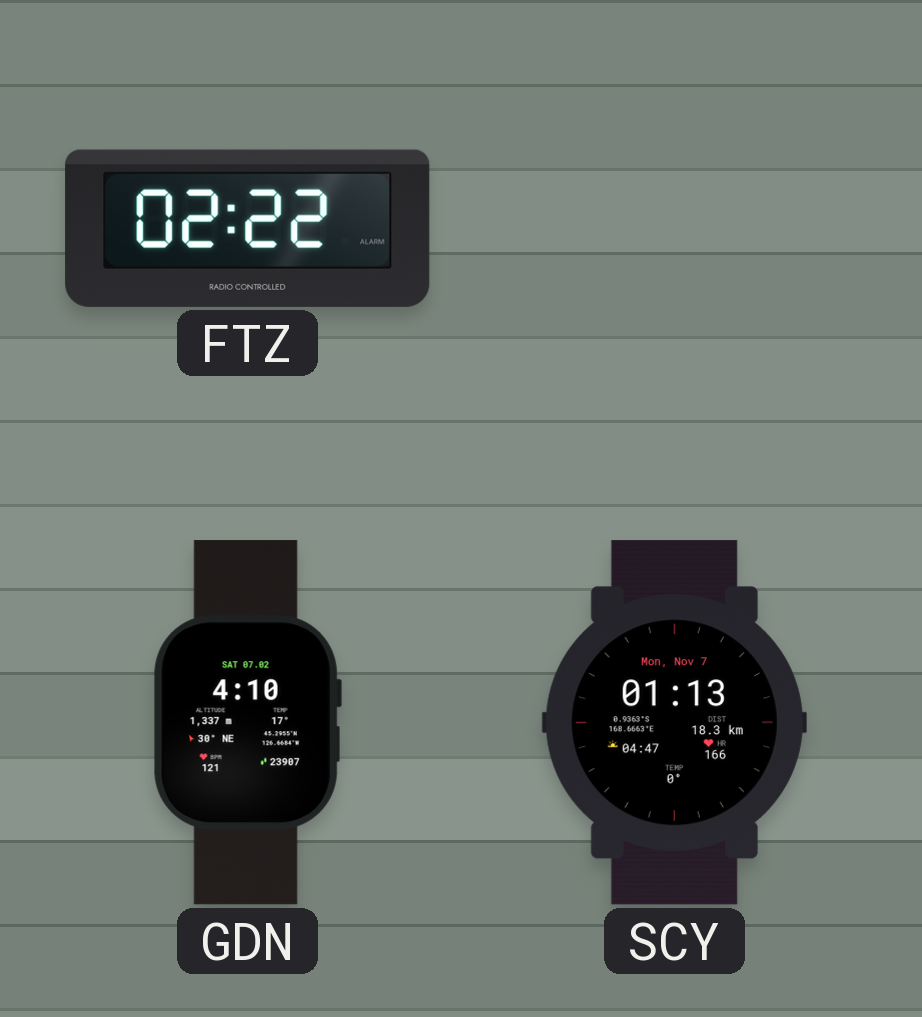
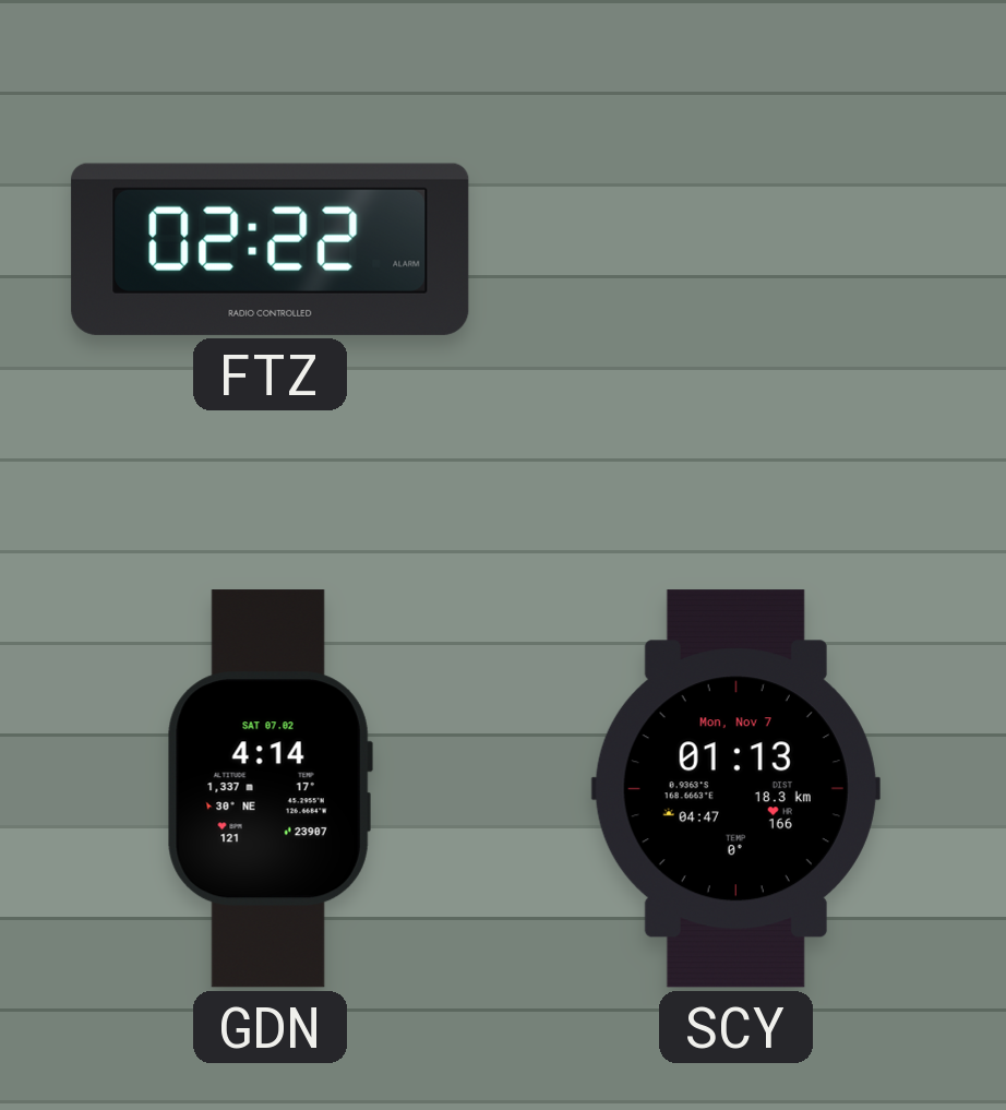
GDN: 4:10 -> 4:14 (270, 789)
